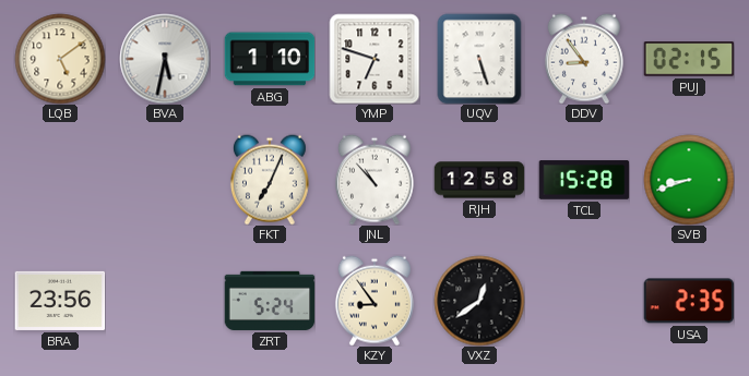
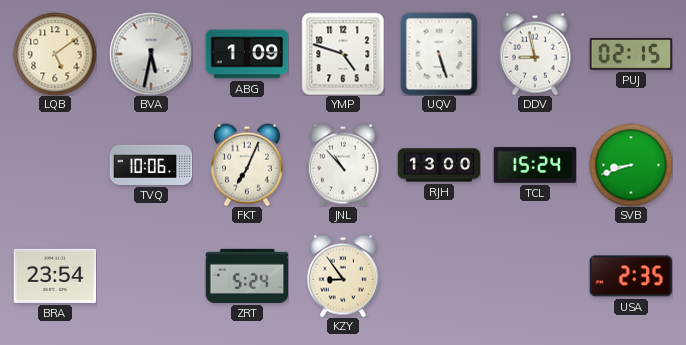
ABG: 1:10 -> 1:09 (247, 54)
YMP: 6:48 -> 4:48 (343, 54)
DDV: 8:54 -> 8:58 (535, 54)
TVQ: none -> 10:06 (151, 165)
RJH: 12:58 -> 13:00 (439, 165)
TCL: 15:28 -> 15:24 (535, 165)
BRA: 23:56 -> 23:54 (55, 276)
VXZ: 12:39 -> none (479, 301)
